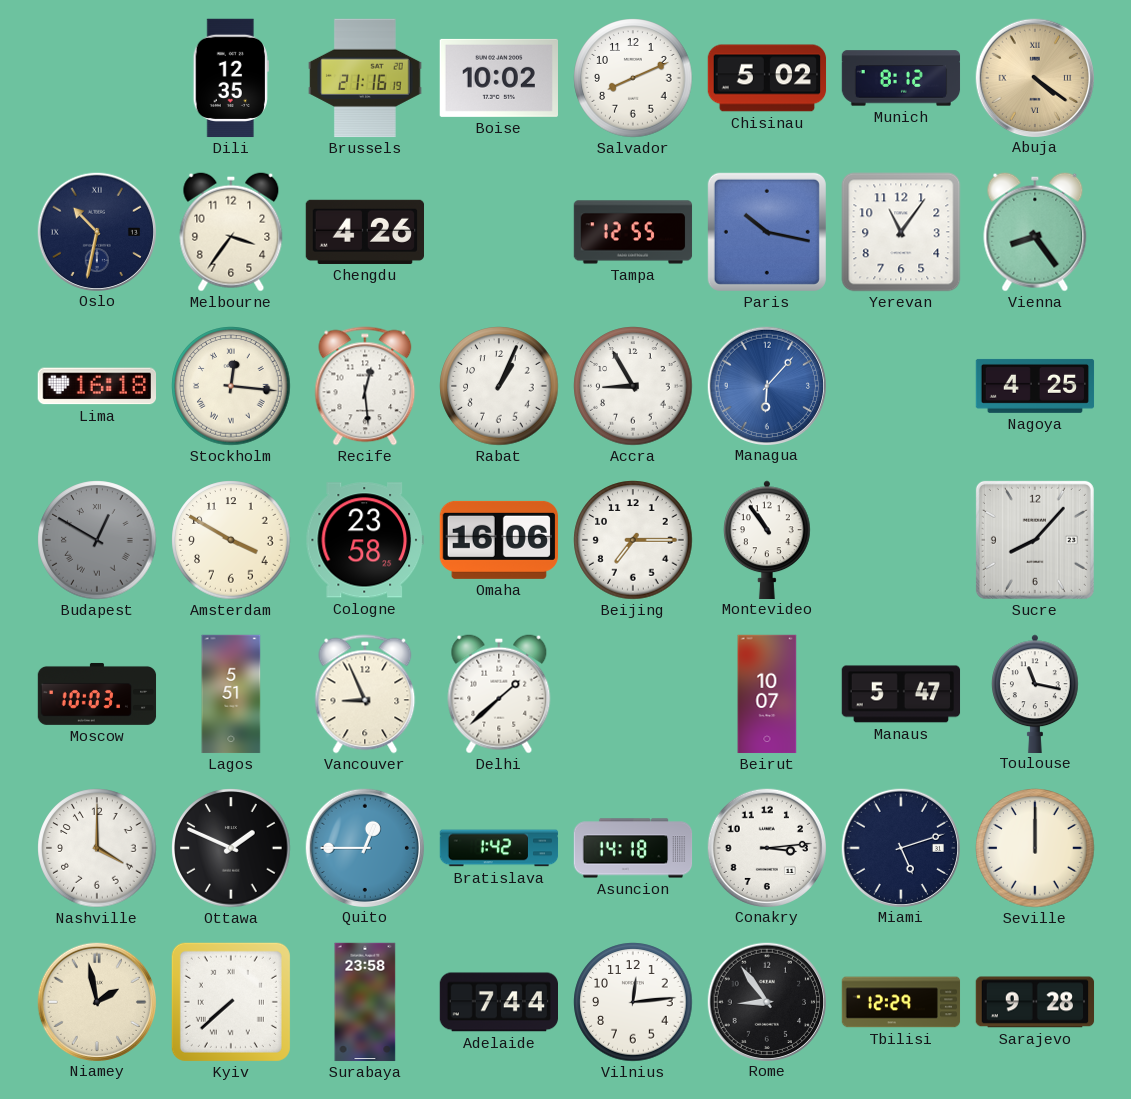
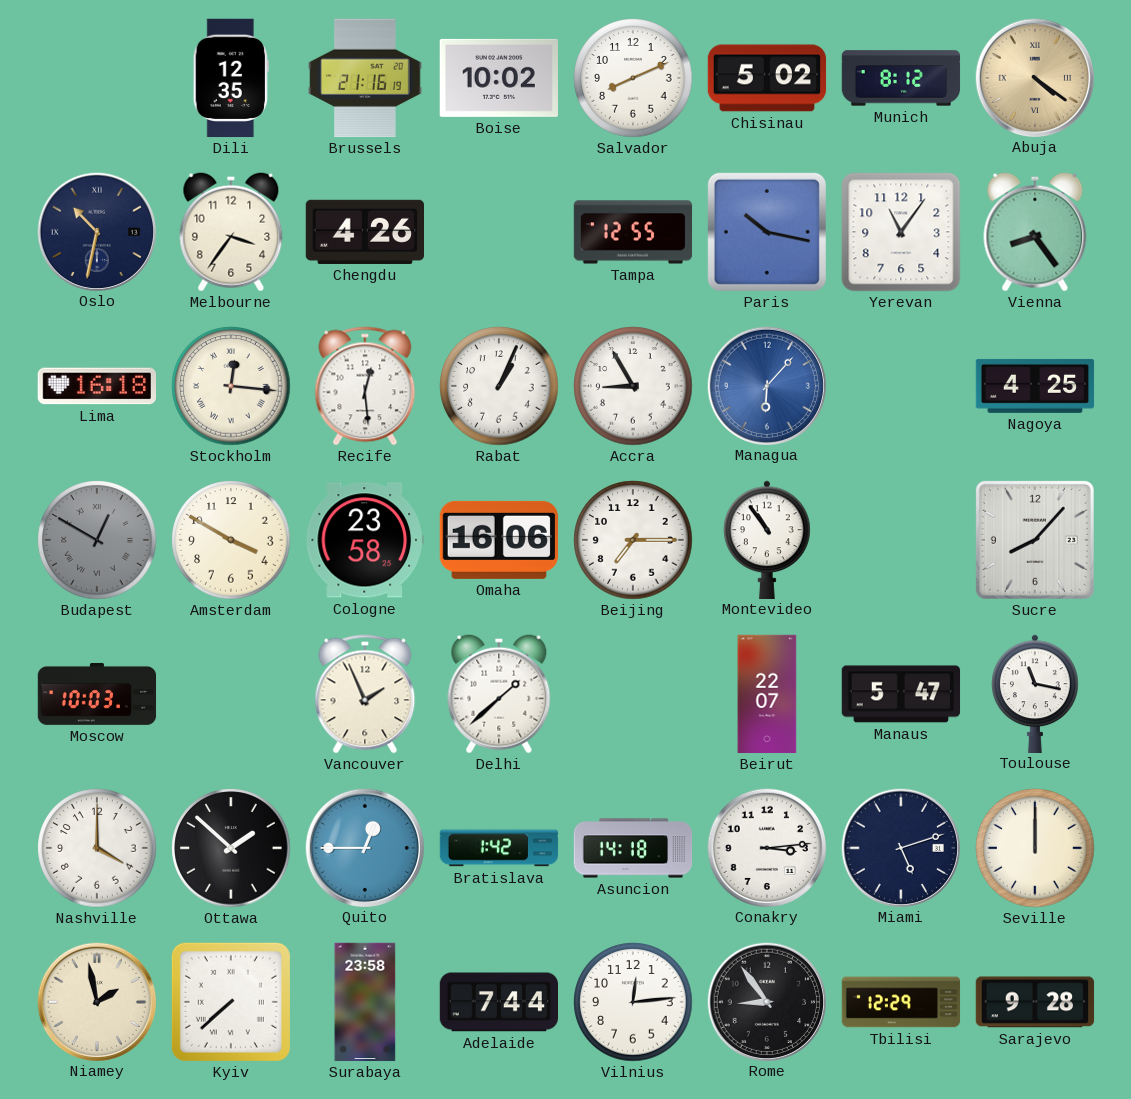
Lagos: 5:51 -> none (231, 694)
Vancouver: 8:56 -> 1:56 (365, 694)
Beirut: 10:07 -> 22:07 (767, 694)
Ottawa: 1:49 -> 1:52 (231, 848)
